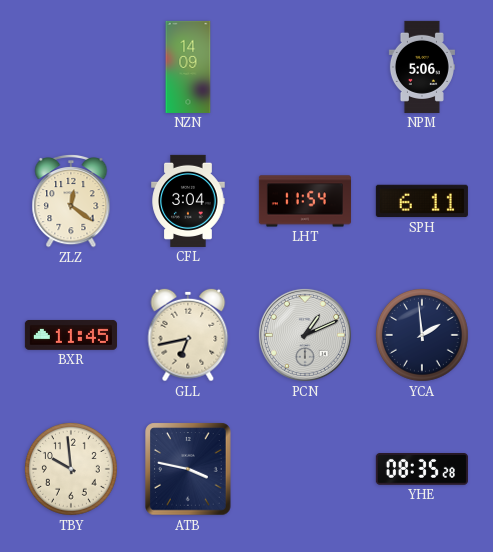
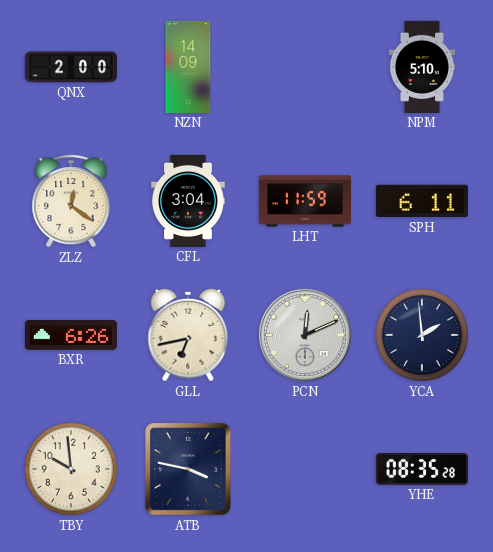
QNX: none -> 2:00 (71, 67)
NPM: 5:06 -> 5:10 (422, 67)
LHT: 11:54 -> 11:59 (305, 201)
BXR: 11:45 -> 6:26 (71, 335)
PCN: 1:11 -> 12:11 (305, 335)
